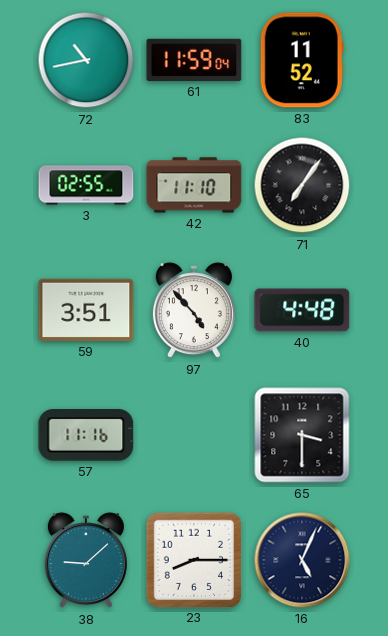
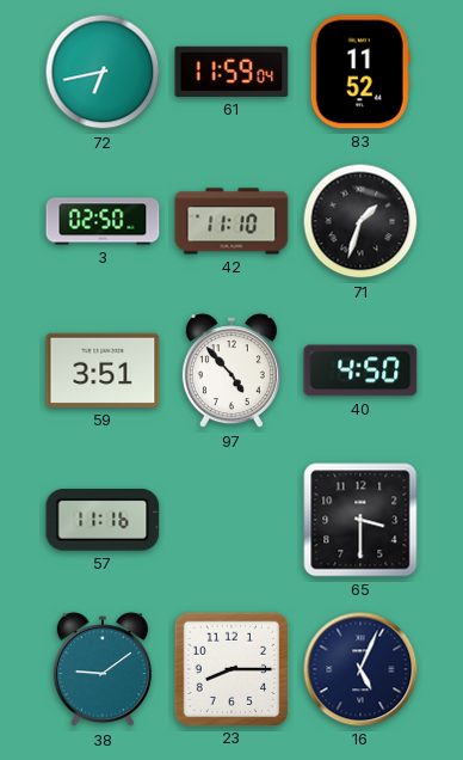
72: 10:43 -> 6:43 (103, 72)
3: 02:55 -> 02:50 (103, 221)
71: 7:06 -> 1:33 (360, 221)
40: 4:48 -> 4:50 (360, 370)
38: 9:08 -> 9:09 (103, 670)
